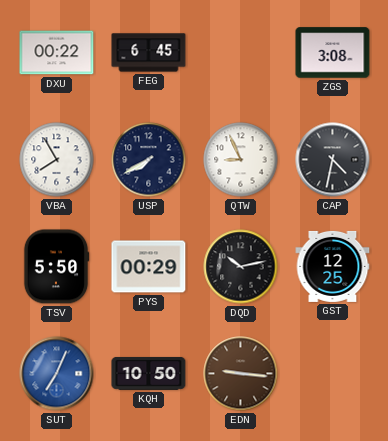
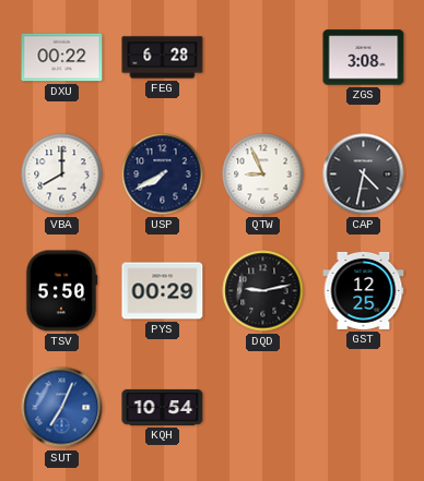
FEG: 6:45 -> 6:28 (163, 58)
VBA: 7:55 -> 8:00 (62, 175)
DQD: 10:13 -> 9:13 (263, 291)
KQH: 10:50 -> 10:54 (163, 407)
EDN: 9:16 -> none (241, 374)
